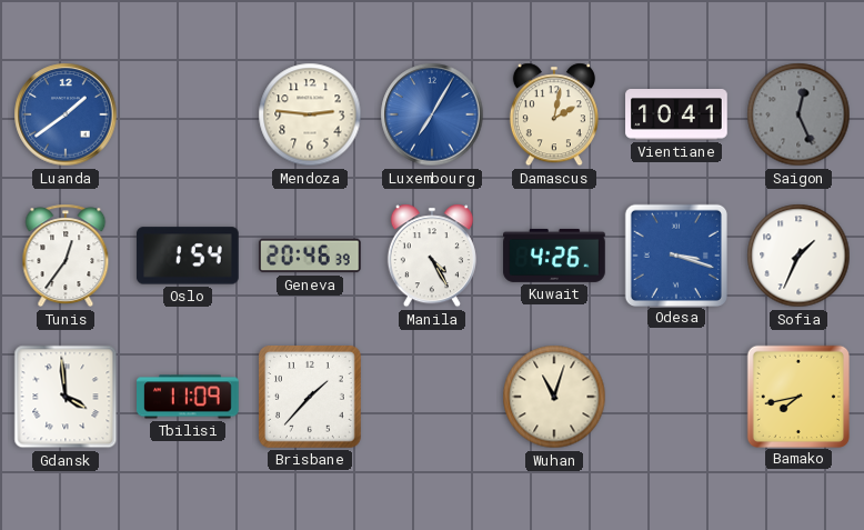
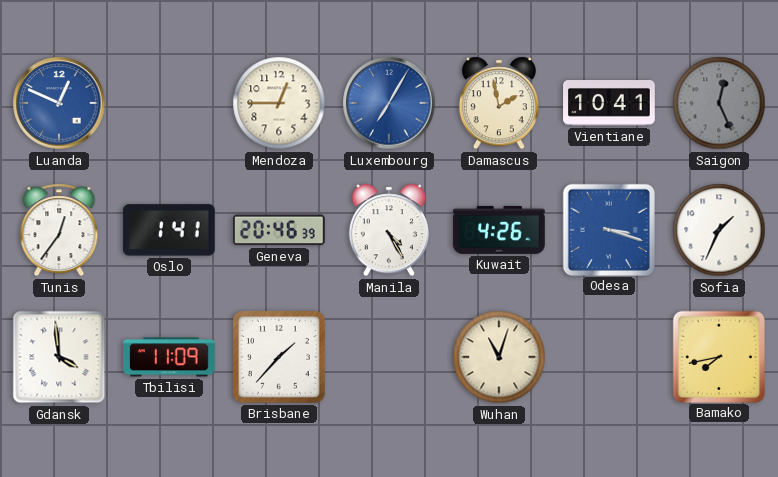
Luanda: 1:39 -> 12:49 (59, 103)
Mendoza: 2:46 -> 12:45 (279, 103)
Damascus: 2:02 -> 1:58 (499, 103)
Oslo: 1:54 -> 1:41 (169, 230)
